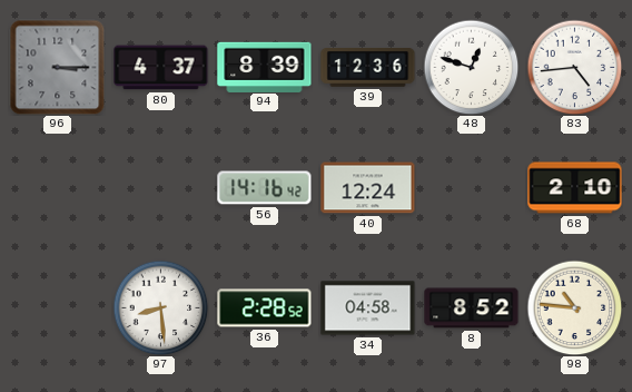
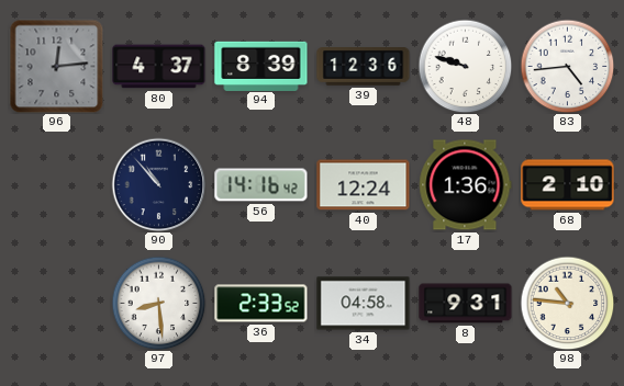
96: 3:15 -> 12:14 (56, 66)
48: 12:48 -> 9:48 (465, 66)
90: none -> 10:53 (158, 184)
17: none -> 1:36 (466, 185)
36: 2:28 -> 2:33 (261, 304)
8: 8:52 -> 9:31 (466, 304)
